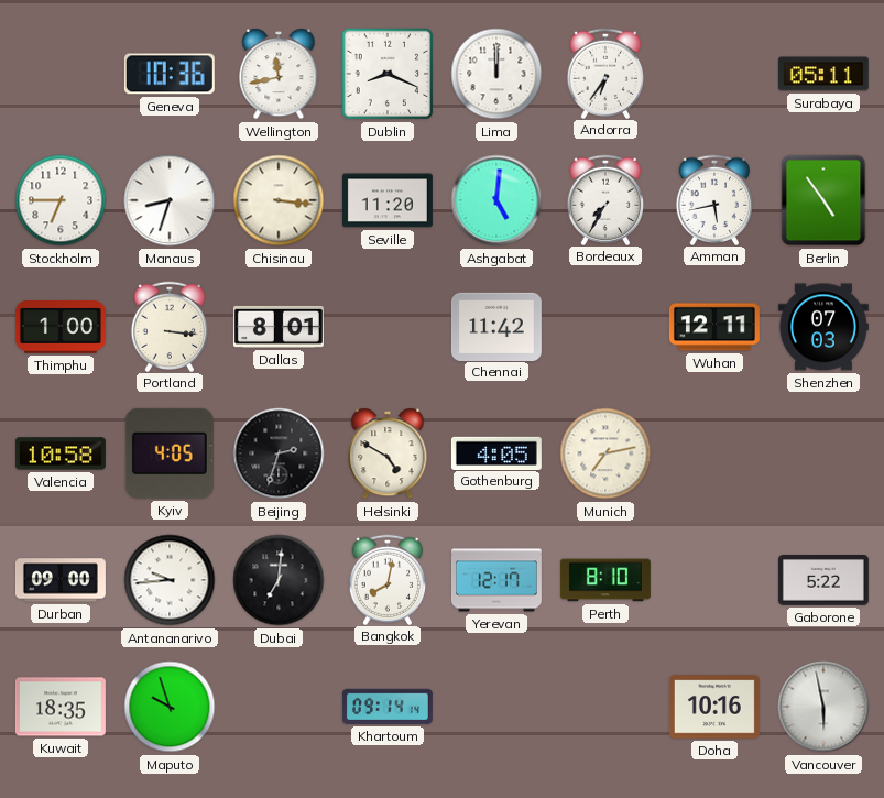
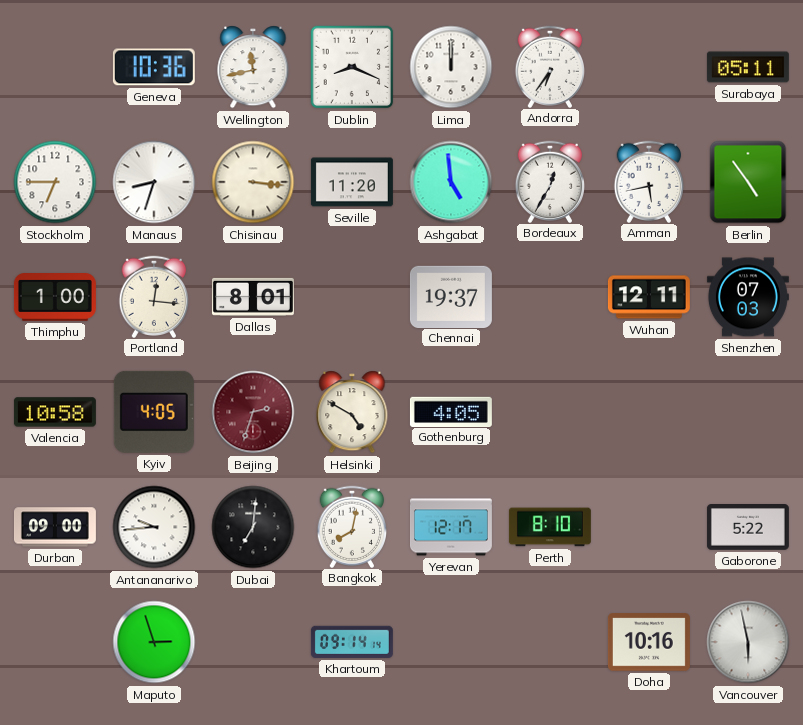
Ashgabat: 5:01 -> 4:59 (451, 182)
Bordeaux: 7:35 -> 12:35 (549, 181)
Portland: 3:16 -> 12:16 (153, 296)
Chennai: 11:42 -> 19:37 (451, 296)
Beijing dial: black -> burgundy (253, 412)
Munich: 7:13 -> none (605, 453)
Kuwait: 18:35 -> none (61, 707)
Maputo: 9:57 -> 2:57 (154, 642)
